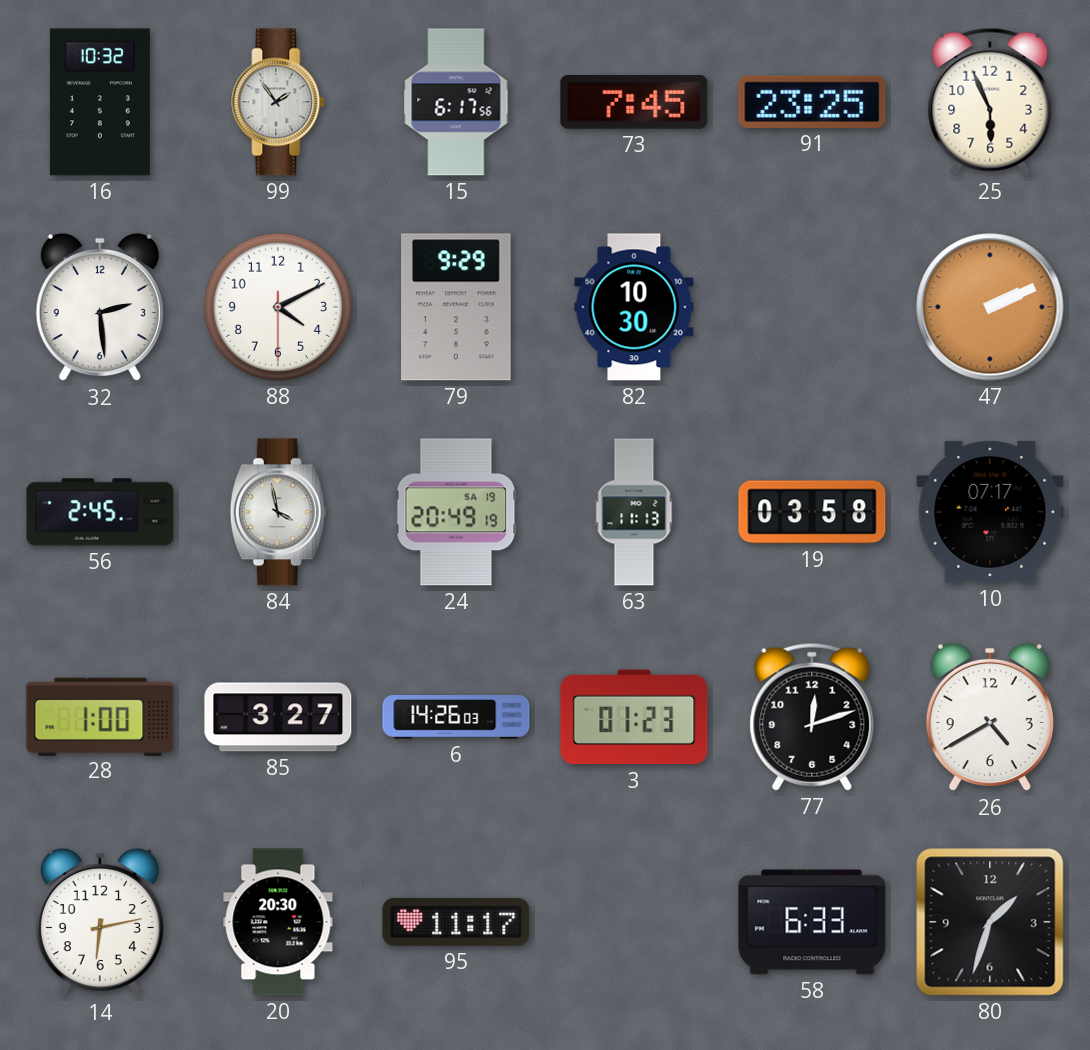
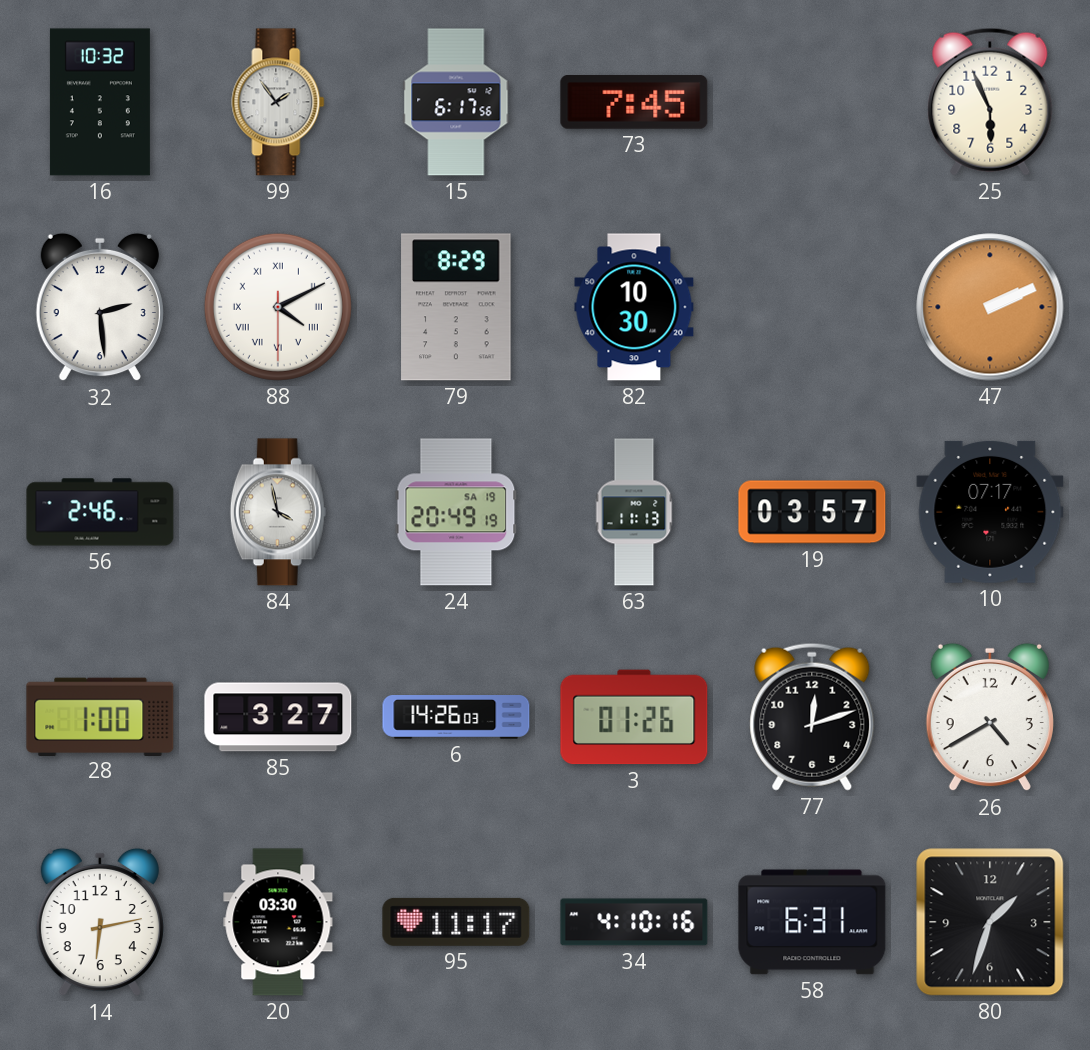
91: 23:25 -> none (812, 102)
88 numerals: Arabic -> Roman (278, 307)
79: 9:29 -> 8:29 (456, 307)
56: 2:45 -> 2:46 (100, 512)
19: 03:58 -> 03:57 (812, 512)
3: 01:23 -> 01:26 (634, 717)
20: 20:30 -> 03:30 (278, 922)
34: none -> 4:10 (634, 922)
58: 6:33 -> 6:31 (812, 922)
